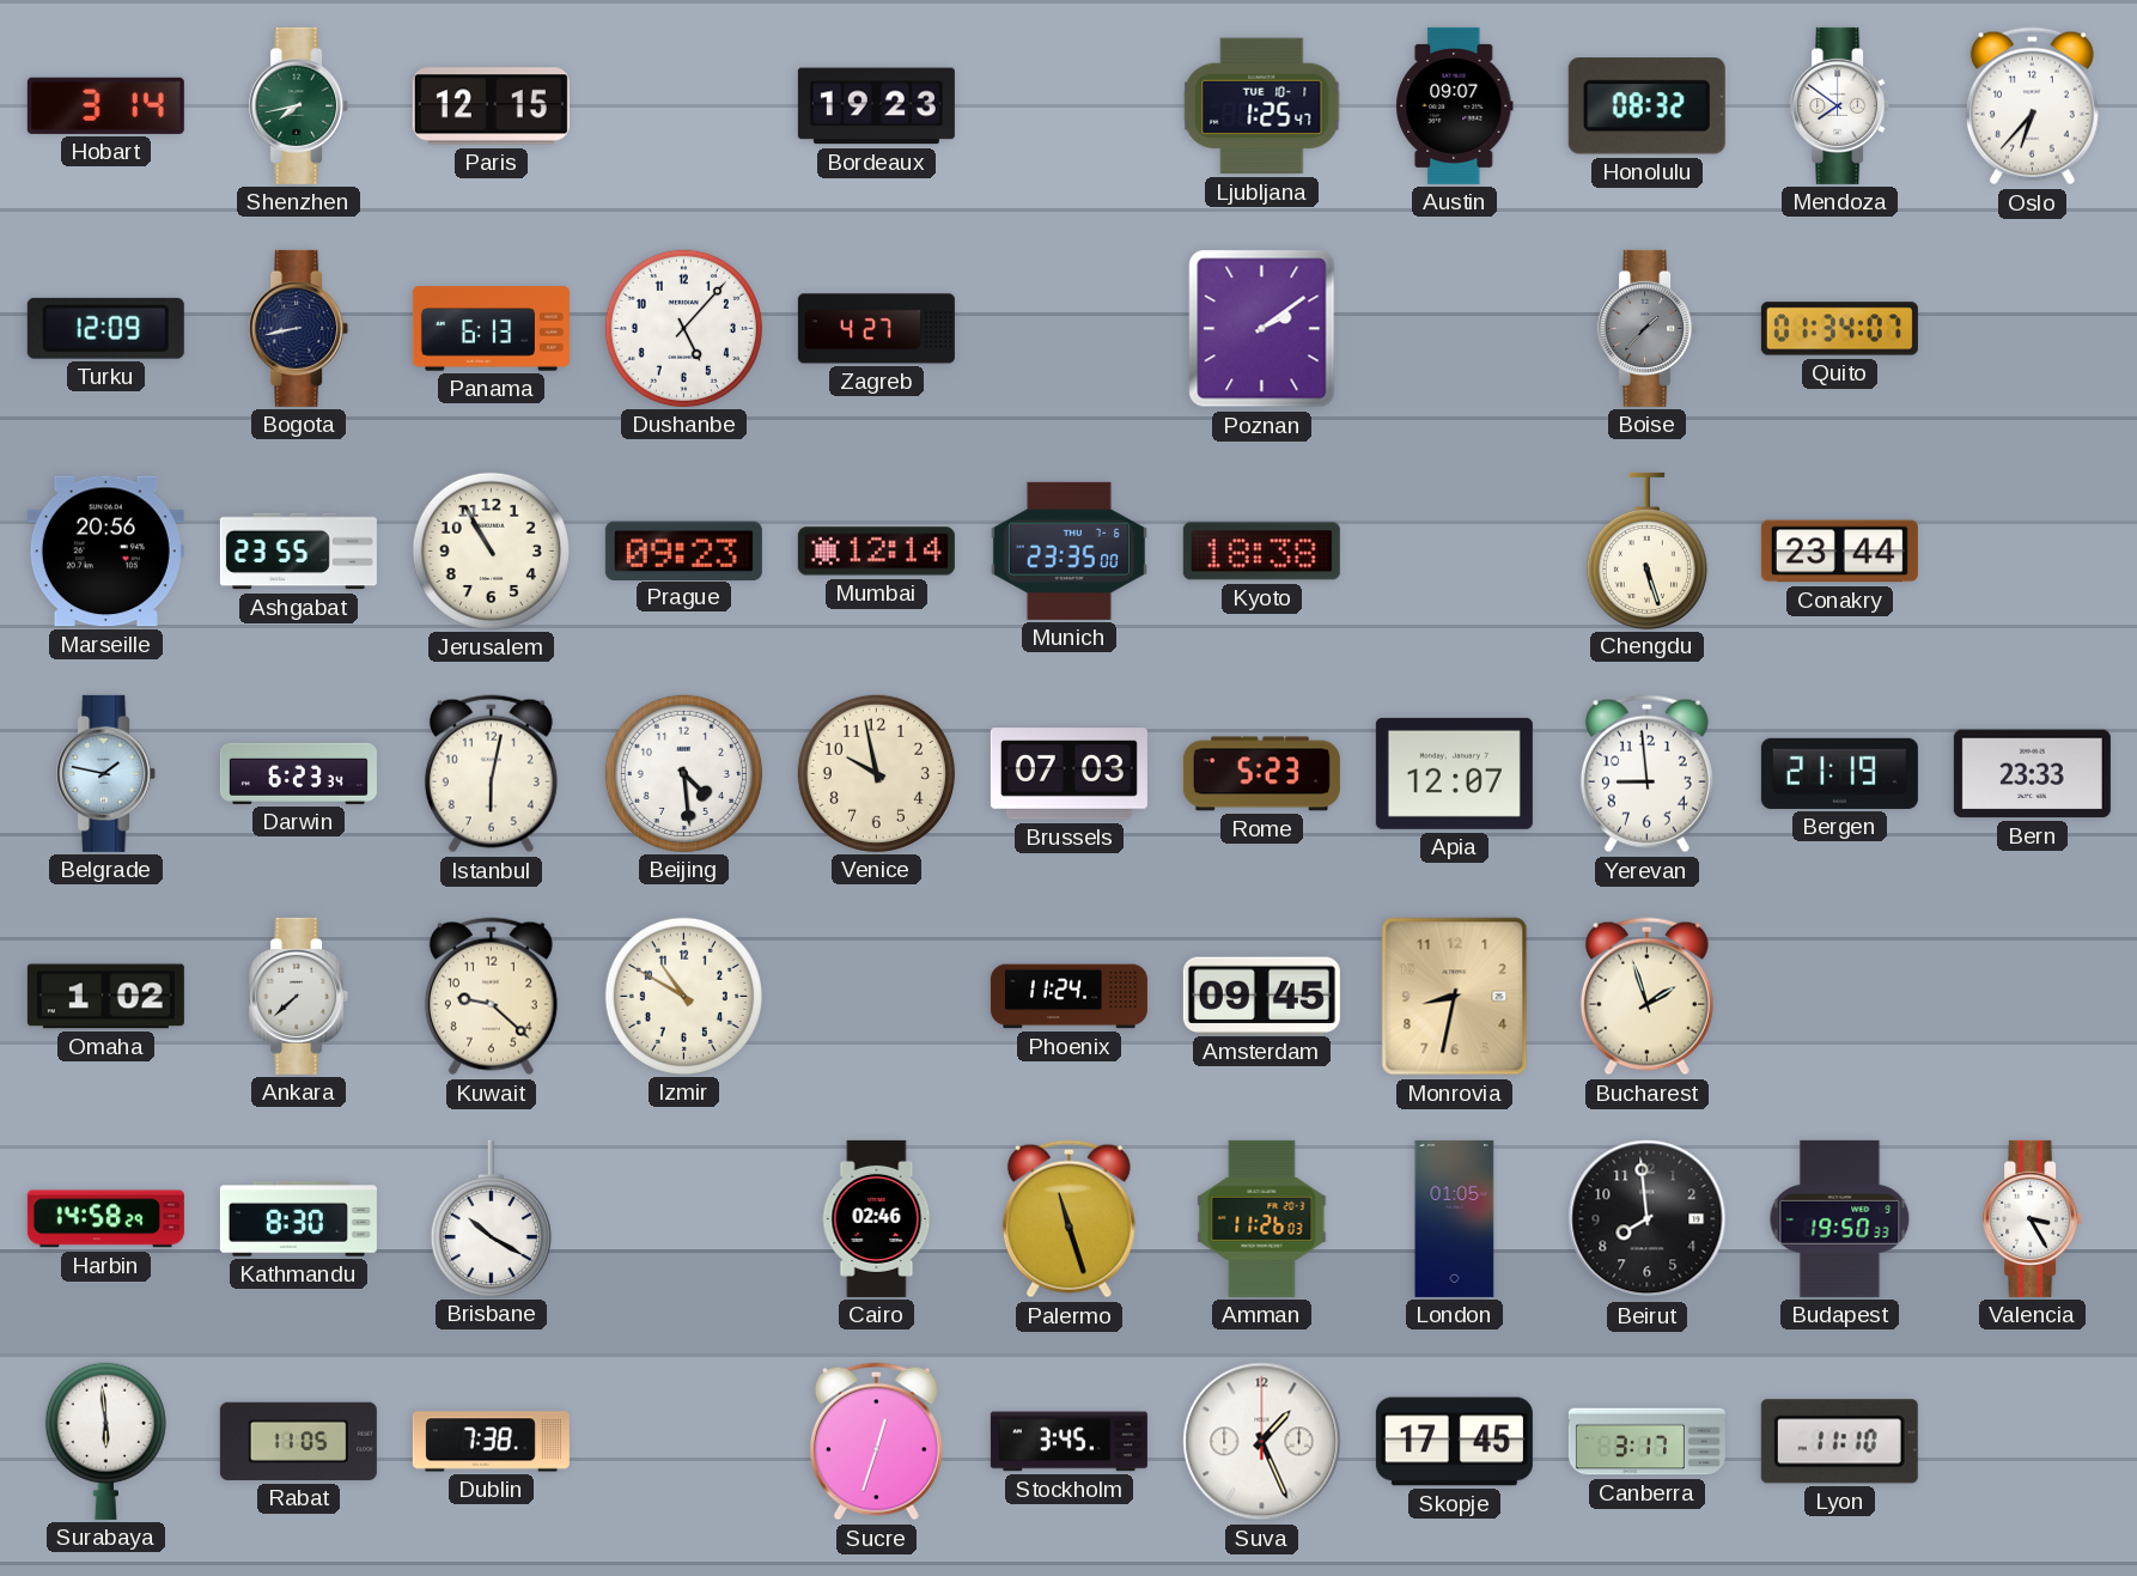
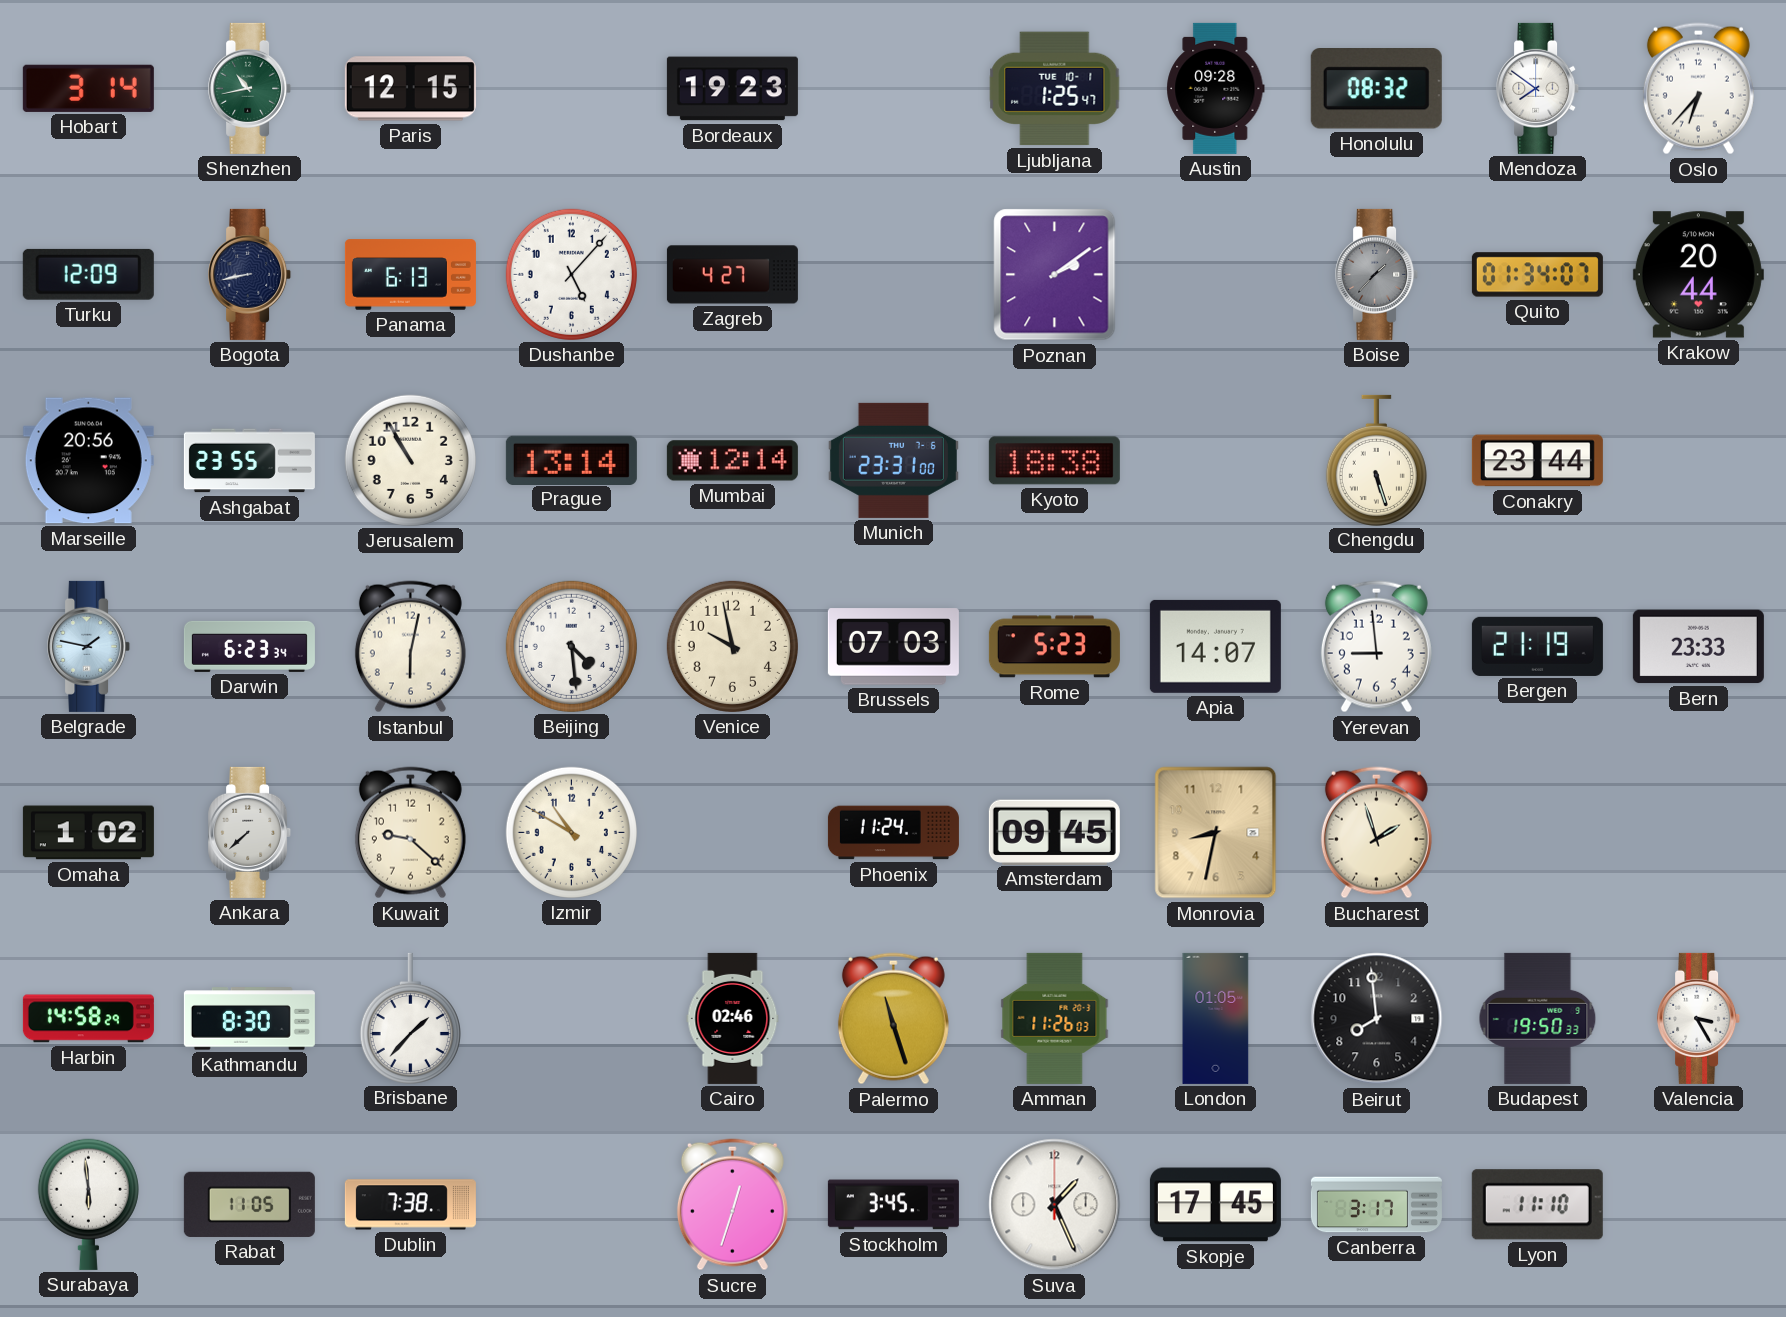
Shenzhen: 7:43 -> 10:43 (250, 88)
Austin: 09:07 -> 09:28 (1216, 88)
Krakow: none -> 20:44 (1698, 275)
Prague: 09:23 -> 13:14 (571, 460)
Munich: 23:35 -> 23:31 (893, 460)
Apia: 12:07 -> 14:07 (1215, 646)
Brisbane: 10:20 -> 1:37 (410, 1018)
